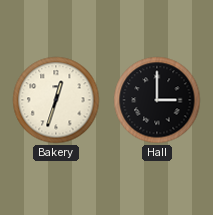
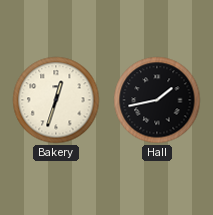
Hall: 3:00 -> 1:43 (157, 100)
